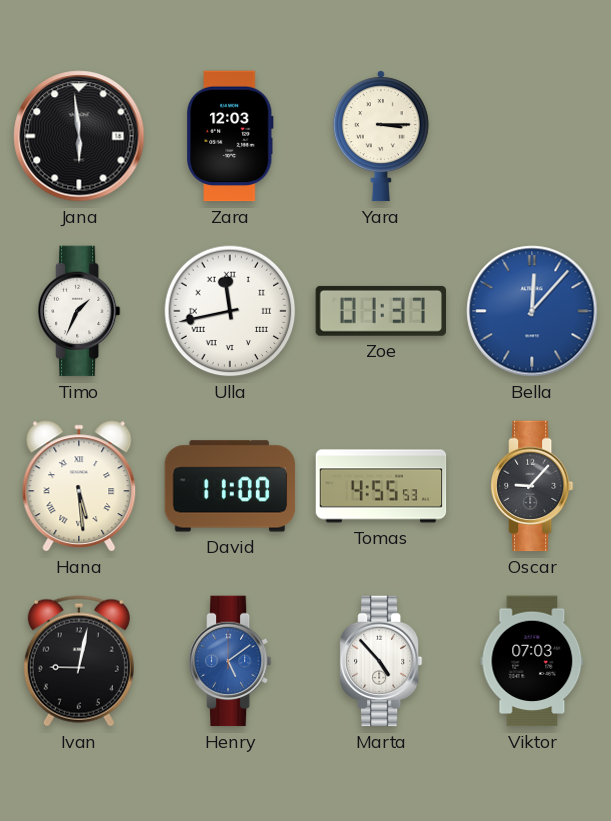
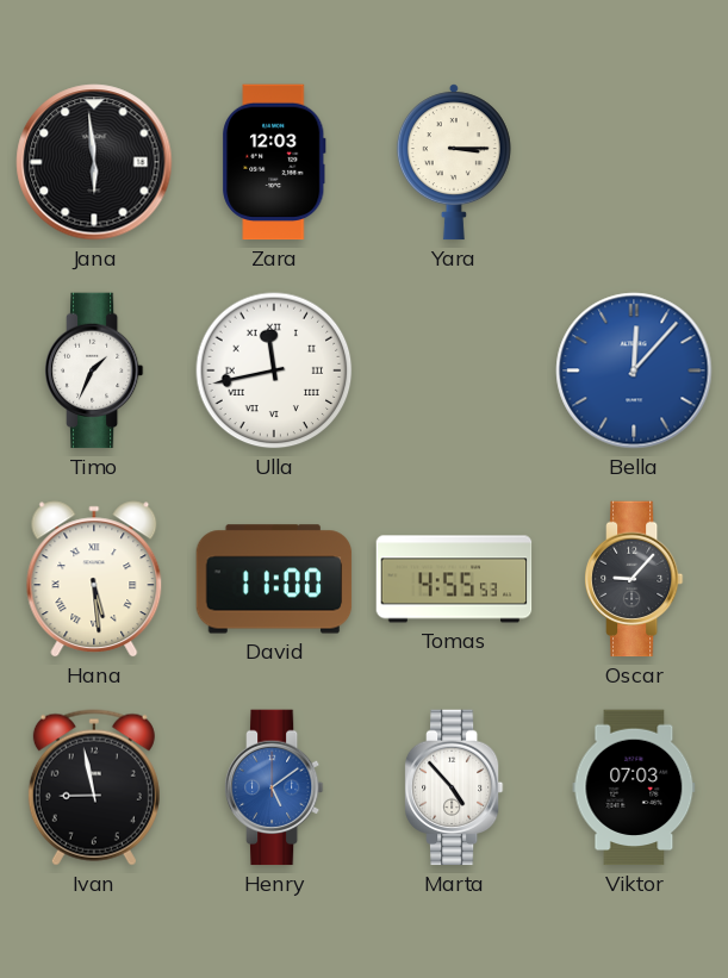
Zoe: 01:37 -> none (381, 311)
Ivan: 9:02 -> 8:58 (94, 787)
